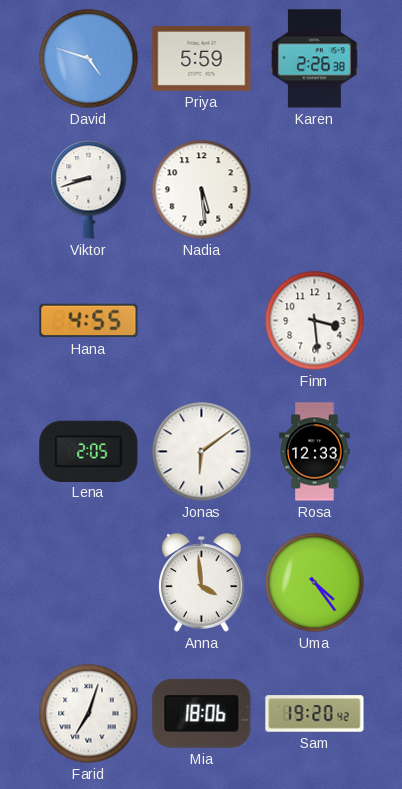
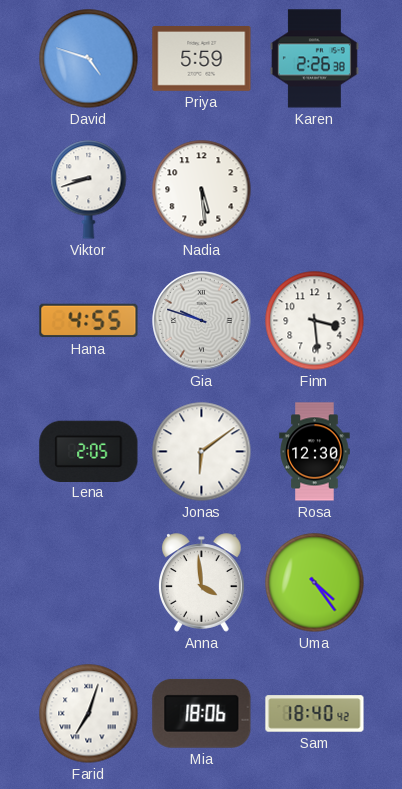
Gia: none -> 9:48 (202, 321)
Rosa: 12:33 -> 12:30 (315, 452)
Sam: 19:20 -> 18:40 (315, 714)
